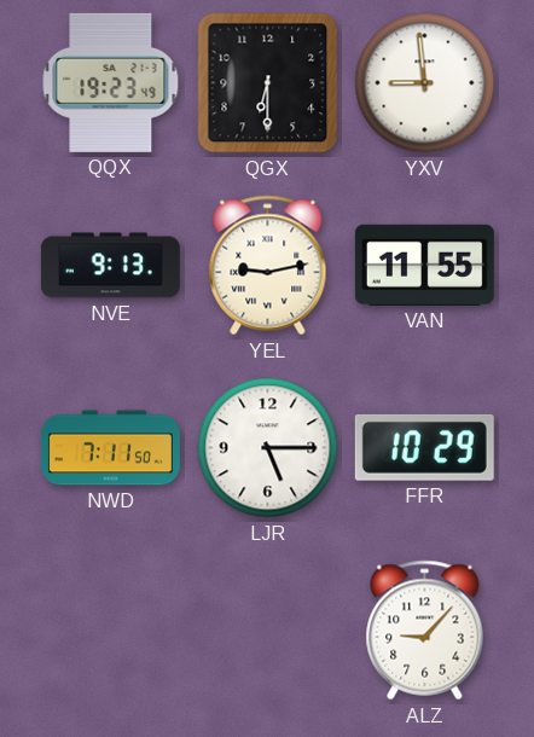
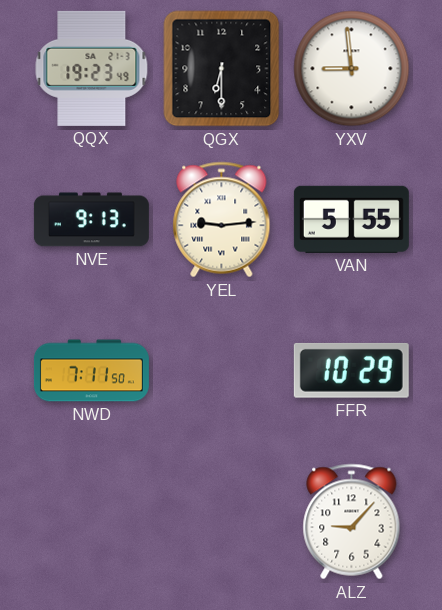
YEL: 9:13 -> 9:14 (222, 220)
VAN: 11:55 -> 5:55 (351, 219)
LJR: 5:15 -> none (268, 448)
